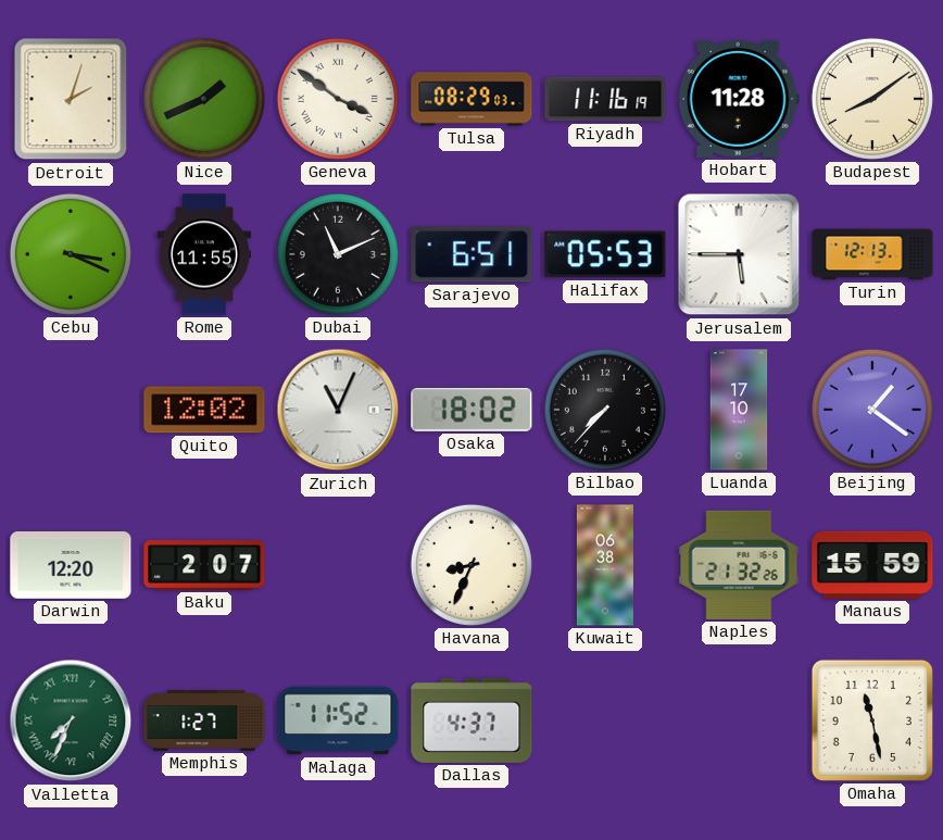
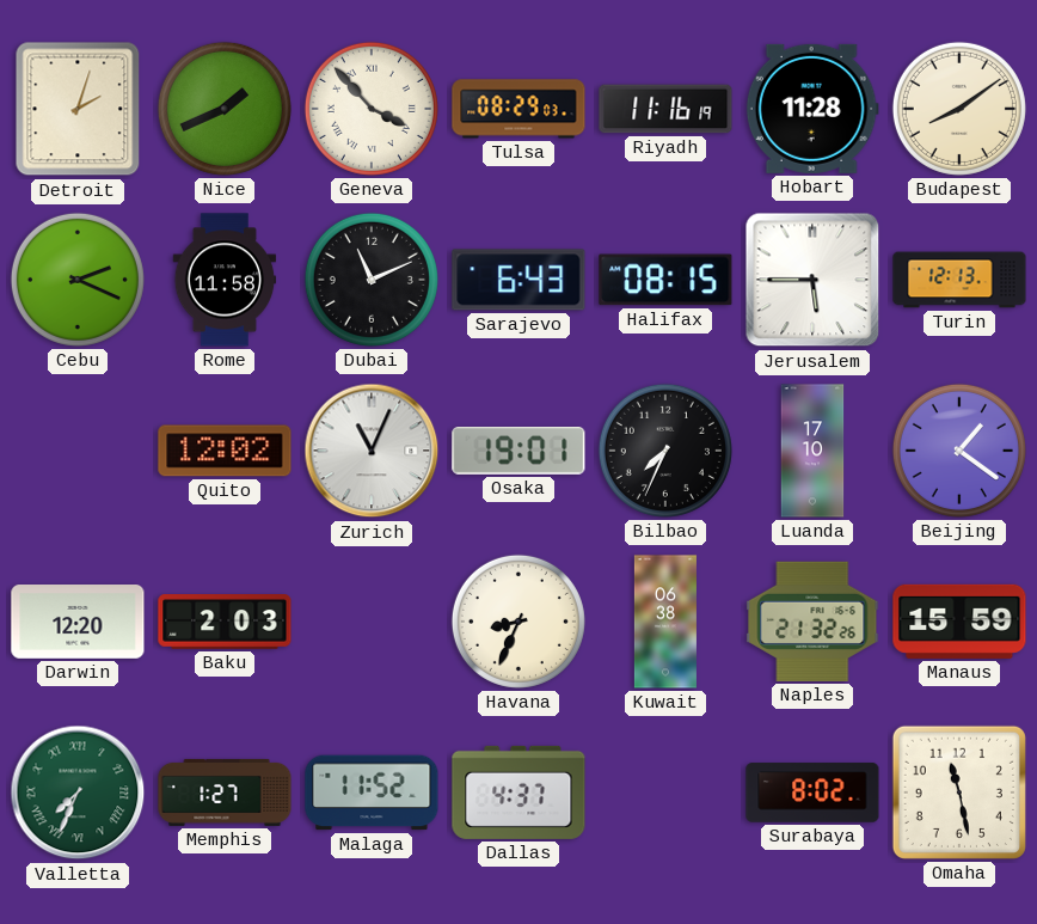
Geneva: 3:51 -> 3:53 (372, 109)
Cebu: 3:19 -> 2:19 (78, 280)
Rome: 11:55 -> 11:58 (225, 280)
Sarajevo: 6:51 -> 6:43 (518, 280)
Halifax: 05:53 -> 08:15 (665, 280)
Osaka: 18:02 -> 19:01 (518, 452)
Bilbao: 7:37 -> 7:34 (665, 451)
Baku: 2:07 -> 2:03 (225, 622)
Surabaya: none -> 8:02 (812, 793)
